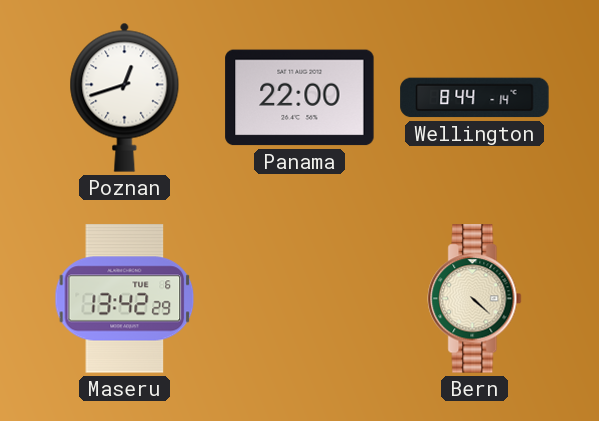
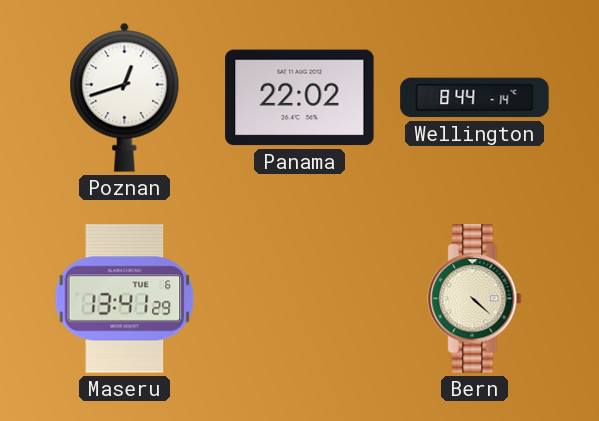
Panama: 22:00 -> 22:02 (300, 98)
Maseru: 13:42 -> 13:41 (125, 299)
